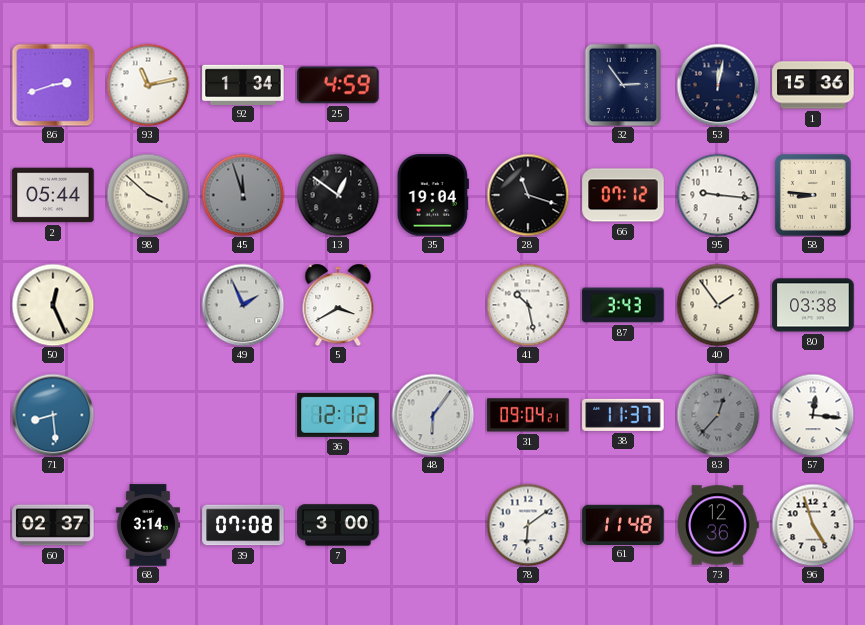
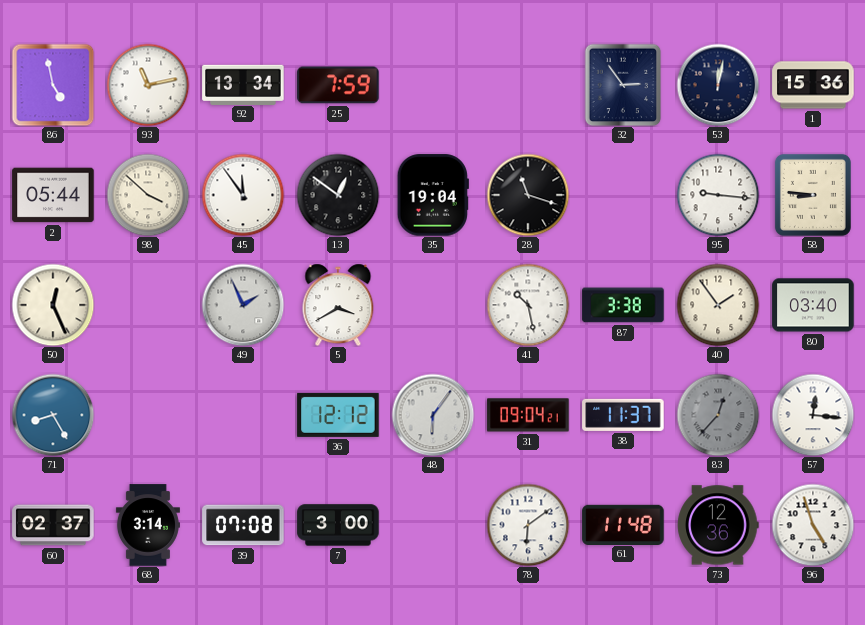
86: 2:42 -> 4:58 (53, 85)
92: 1:34 -> 13:34 (243, 84)
25: 4:59 -> 7:59 (338, 85)
45: 11:57 -> 11:54 (243, 195)
45 dial: grey -> white (243, 195)
66: 07:12 -> none (623, 195)
87: 3:43 -> 3:38 (623, 305)
80: 03:38 -> 03:40 (813, 305)
71: 8:29 -> 8:25 (53, 415)
